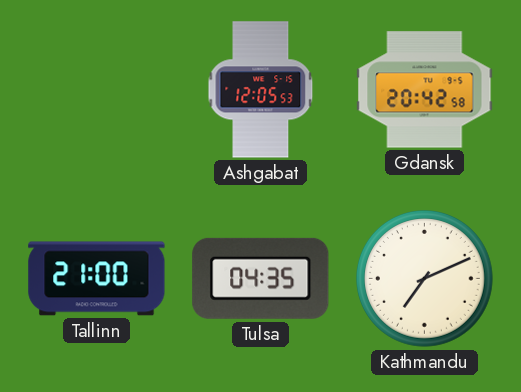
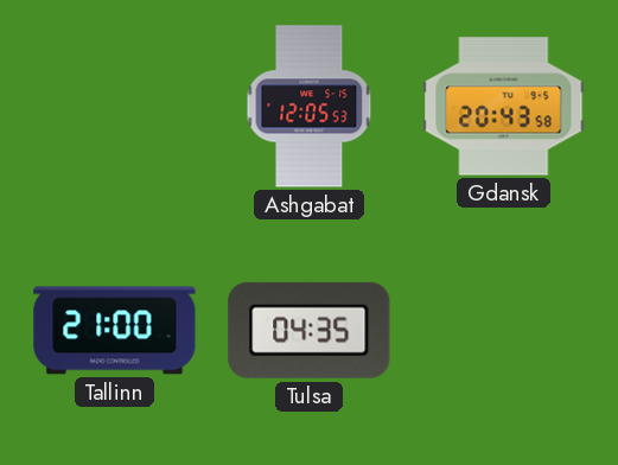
Gdansk: 20:42 -> 20:43 (504, 107)
Kathmandu: 7:11 -> none (424, 278)
